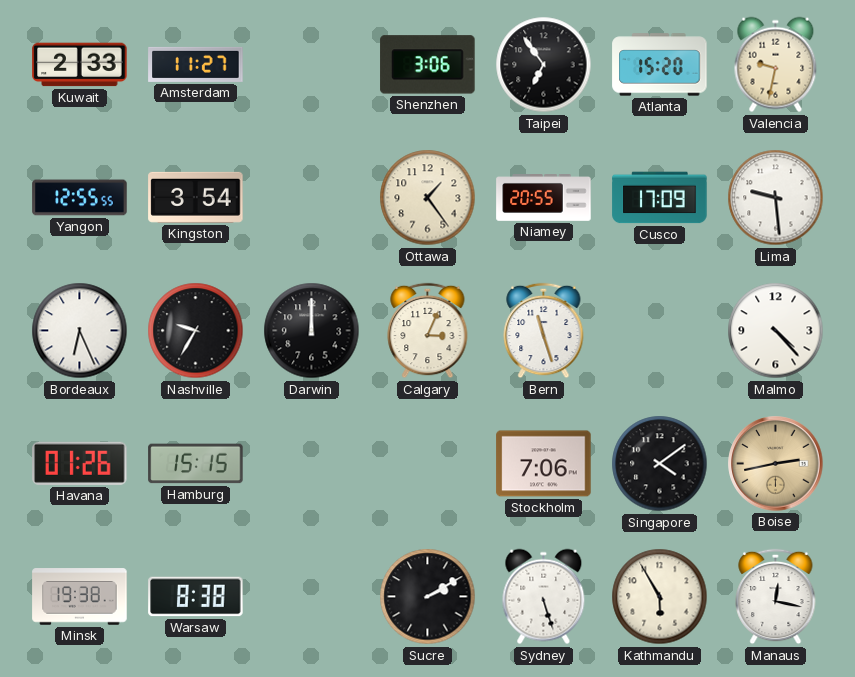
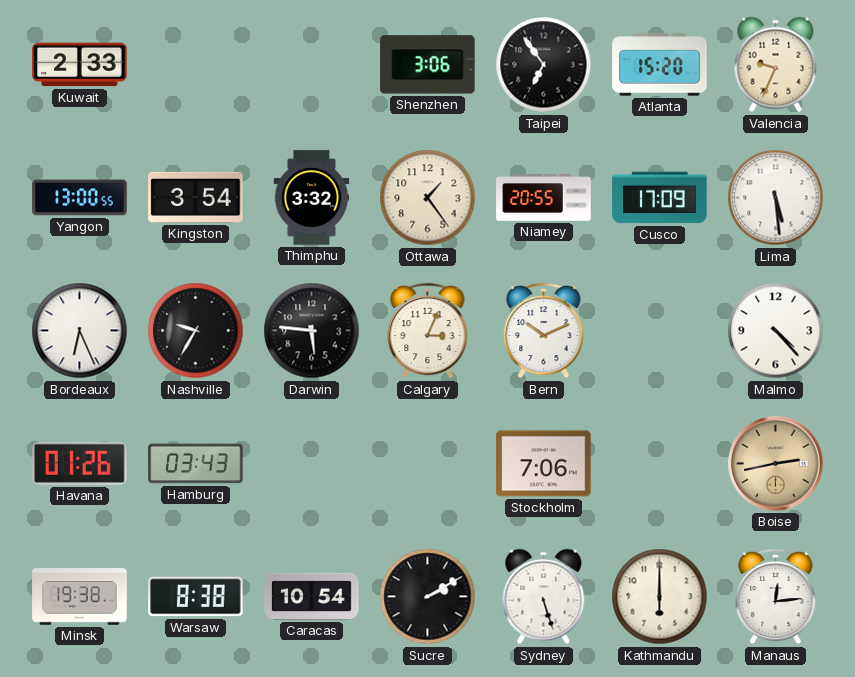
Amsterdam: 11:27 -> none (196, 64)
Valencia: 9:32 -> 9:34 (776, 65)
Yangon: 12:55 -> 13:00 (80, 198)
Thimphu: none -> 3:32 (312, 198)
Lima: 9:29 -> 5:29 (776, 198)
Darwin: 12:00 -> 5:46 (312, 331)
Bern: 11:27 -> 10:11 (544, 331)
Hamburg: 15:15 -> 03:43 (196, 464)
Singapore: 4:09 -> none (660, 464)
Caracas: none -> 10:54 (312, 596)
Kathmandu: 5:55 -> 6:00 (660, 597)
Manaus: 12:17 -> 12:14 (776, 597)
